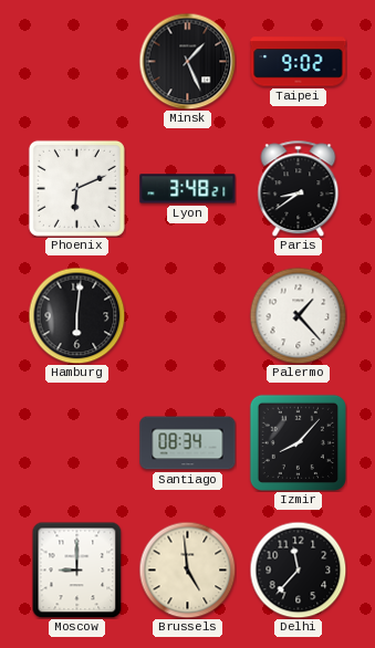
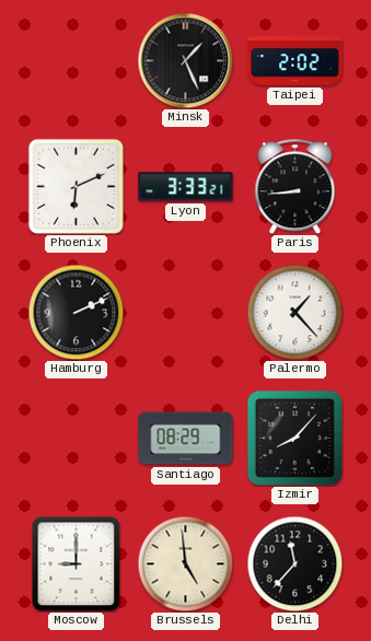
Taipei: 9:02 -> 2:02 (295, 61)
Lyon: 3:48 -> 3:33 (186, 187)
Paris: 8:39 -> 8:44 (295, 186)
Hamburg: 6:01 -> 2:11 (76, 312)
Santiago: 08:34 -> 08:29 (186, 439)
